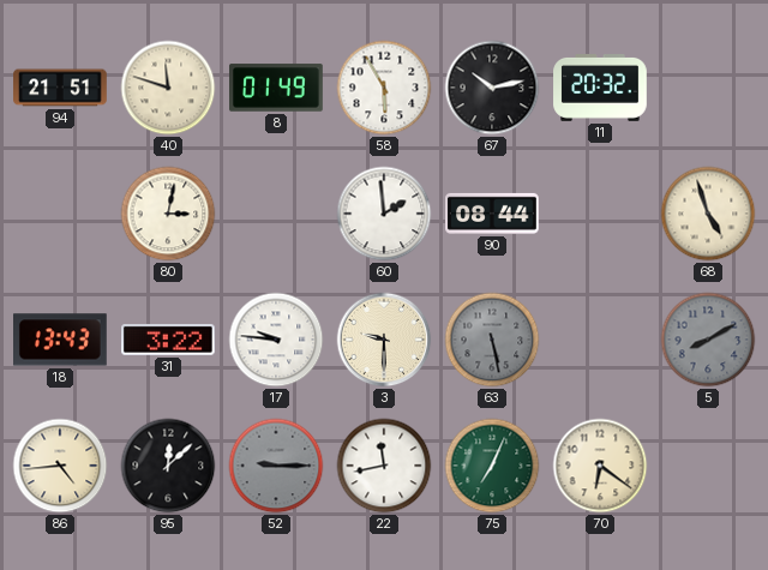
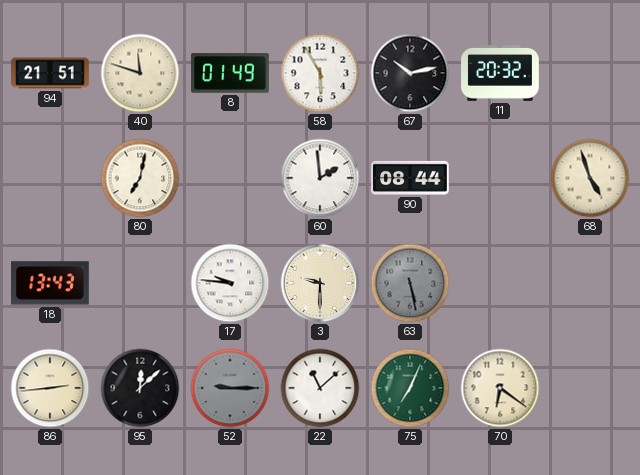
80: 3:02 -> 7:02 (140, 178)
31: 3:22 -> none (169, 341)
5: 8:10 -> none (708, 340)
86: 4:44 -> 2:44 (50, 388)
22: 11:43 -> 11:08 (320, 388)
